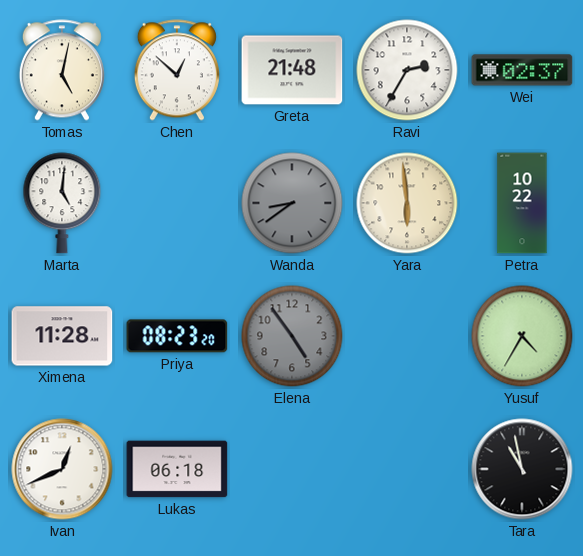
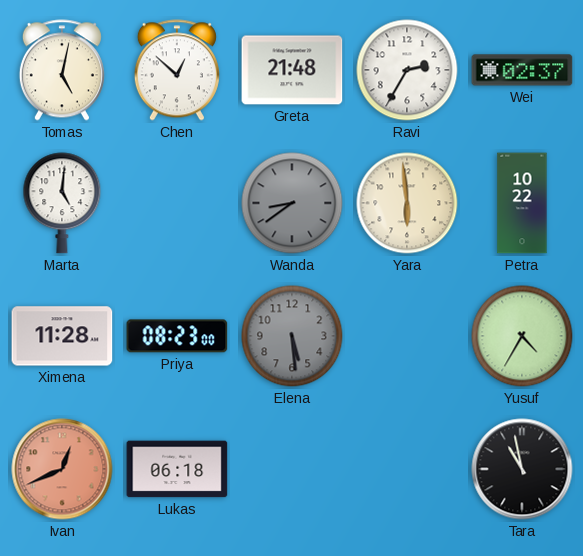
Priya: 08:23:20 -> 08:23:00 (177, 336)
Elena: 4:54 -> 5:29 (292, 336)
Ivan dial: white -> salmon (62, 469)
